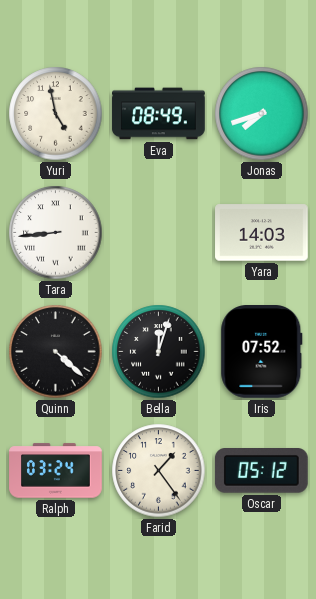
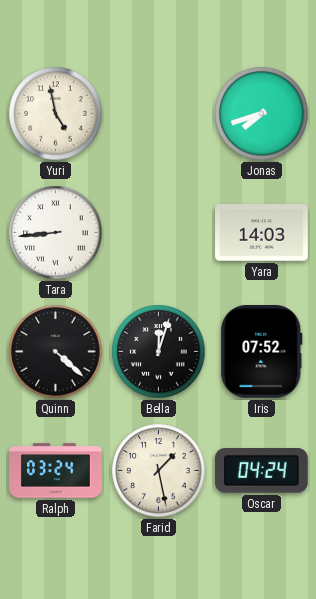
Eva: 08:49 -> none (159, 114)
Farid: 1:24 -> 1:28 (159, 471)
Oscar: 05:12 -> 04:24 (261, 471)
